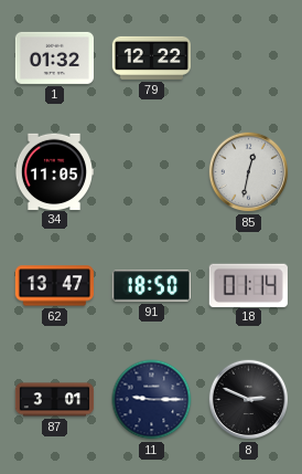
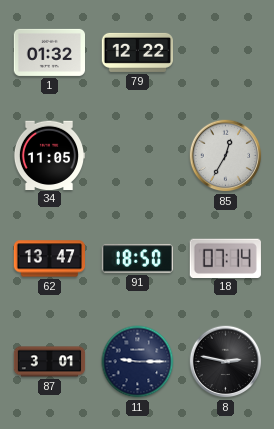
85: 12:32 -> 12:35 (226, 156)
18: 01:14 -> 07:14 (225, 258)
8: 2:49 -> 2:47 (226, 362)
